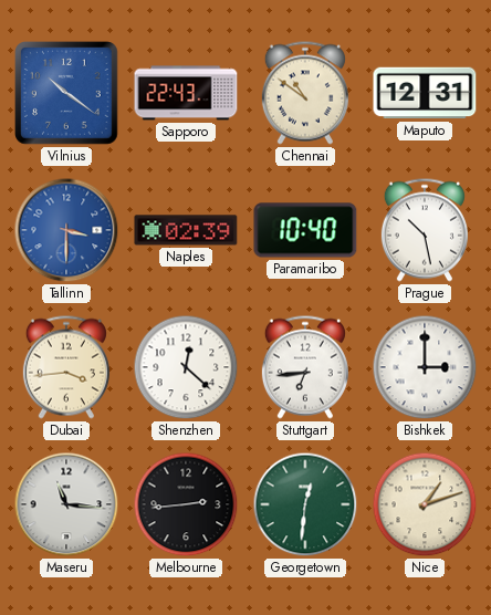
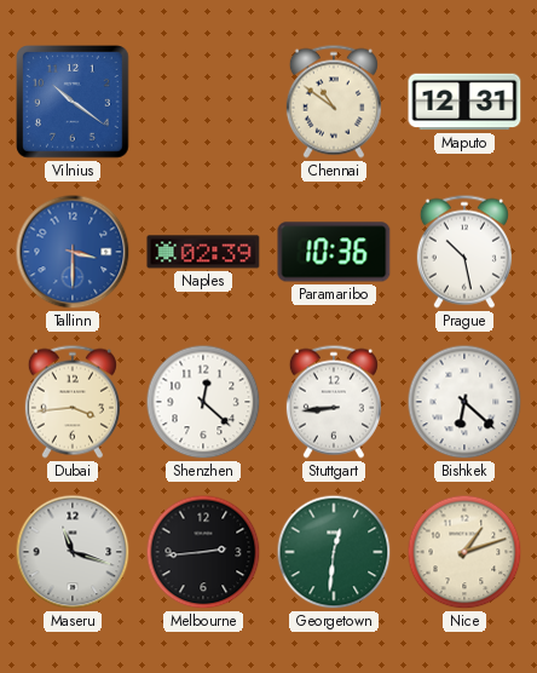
Sapporo: 22:43 -> none (186, 93)
Paramaribo: 10:40 -> 10:36 (334, 252)
Stuttgart: 6:44 -> 8:44 (334, 402)
Bishkek: 3:00 -> 6:22 (464, 402)
Maseru: 11:16 -> 11:18 (73, 552)
